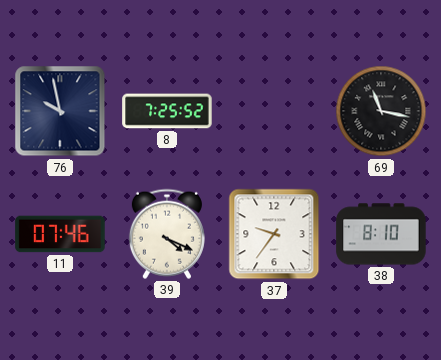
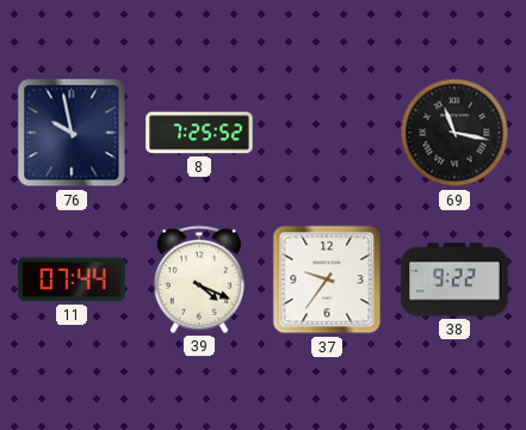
11: 07:46 -> 07:44 (72, 279)
38: 8:10 -> 9:22 (454, 279)
